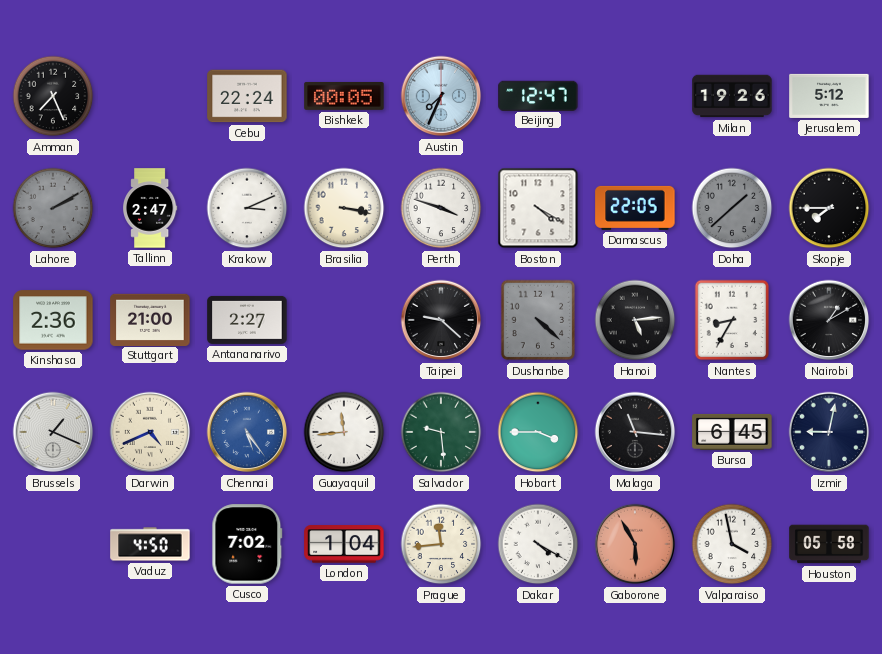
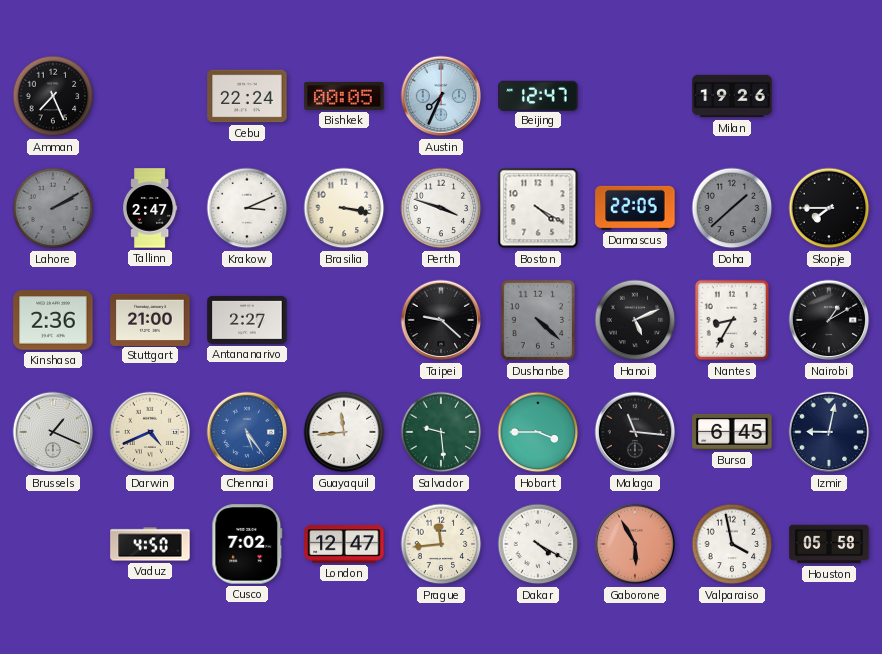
Jerusalem: 5:12 -> none (829, 96)
Hanoi: 5:14 -> 5:11 (635, 320)
London: 1:04 -> 12:47 (344, 544)
